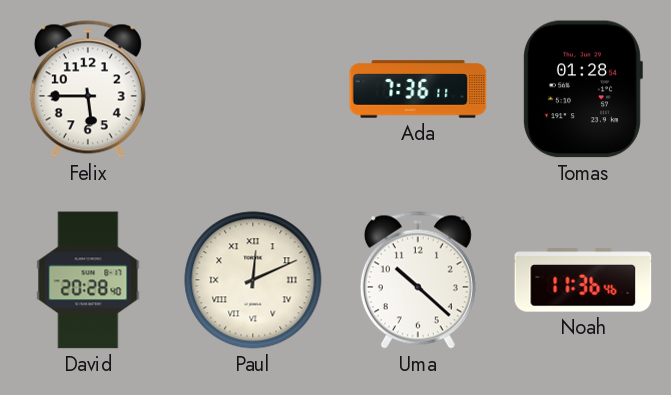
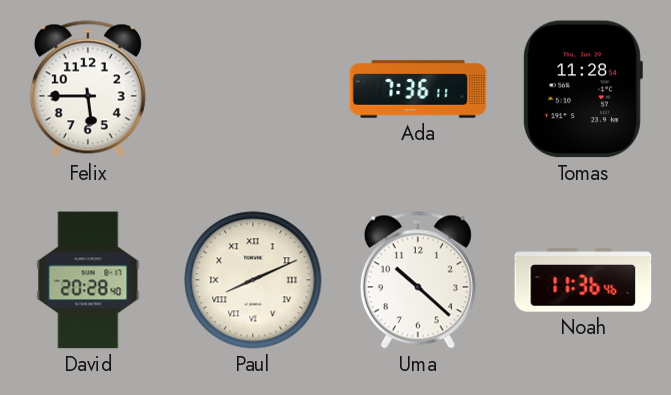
Tomas: 01:28 -> 11:28 (583, 89)
Paul: 12:11 -> 8:11 (253, 280)
